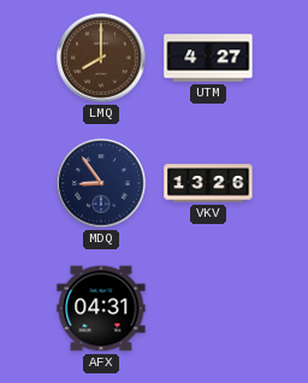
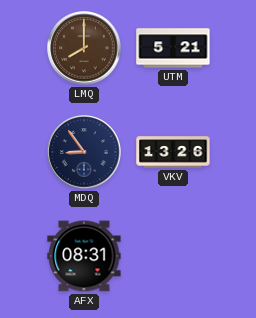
UTM: 4:27 -> 5:21 (173, 48)
AFX: 04:31 -> 08:31 (84, 256)
